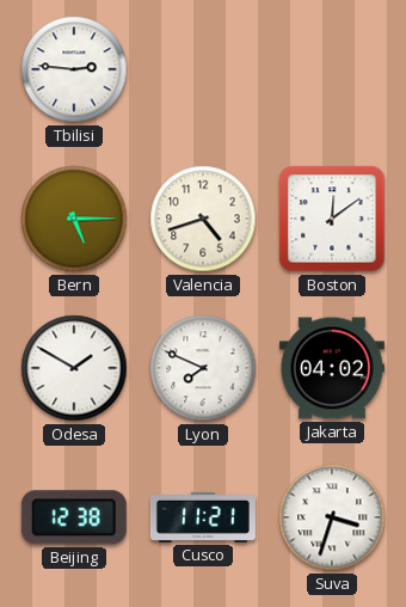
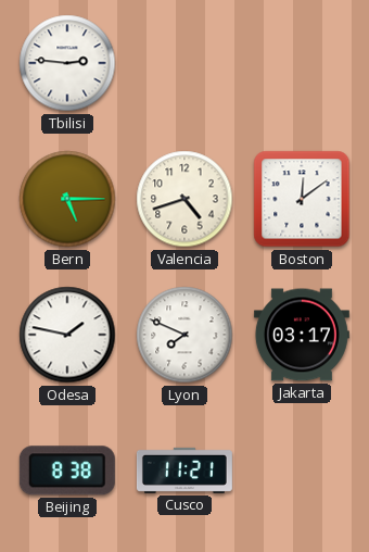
Odesa: 1:50 -> 1:47 (67, 335)
Jakarta: 04:02 -> 03:17 (302, 335)
Beijing: 12:38 -> 8:38 (67, 471)
Suva: 3:33 -> none (332, 517)
